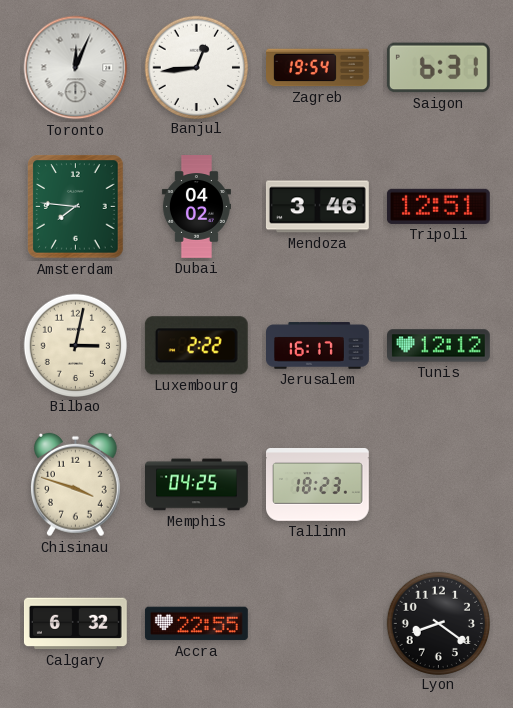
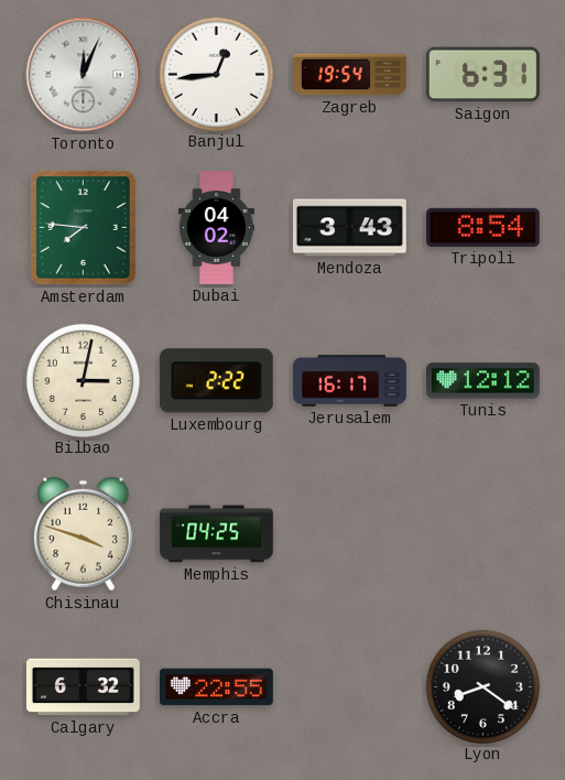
Mendoza: 3:46 -> 3:43 (349, 228)
Tripoli: 12:51 -> 8:54 (482, 227)
Tallinn: 18:23 -> none (318, 485)
